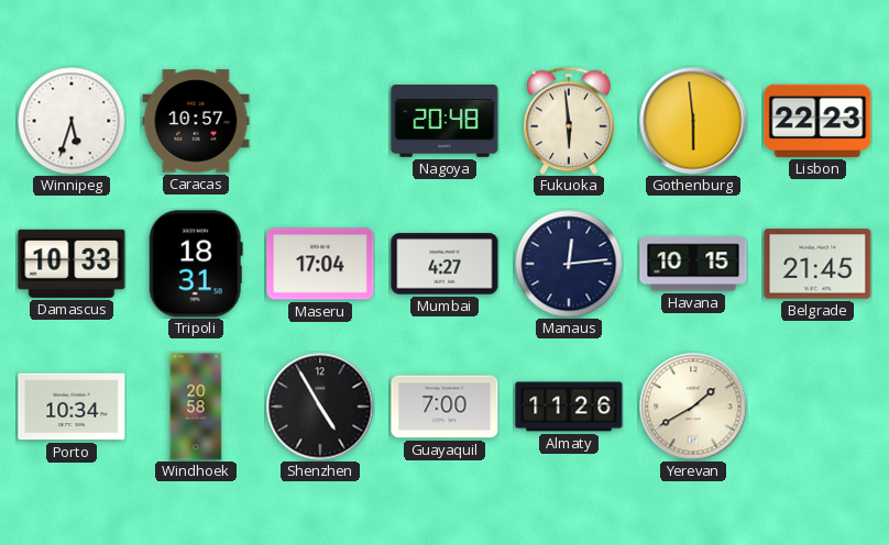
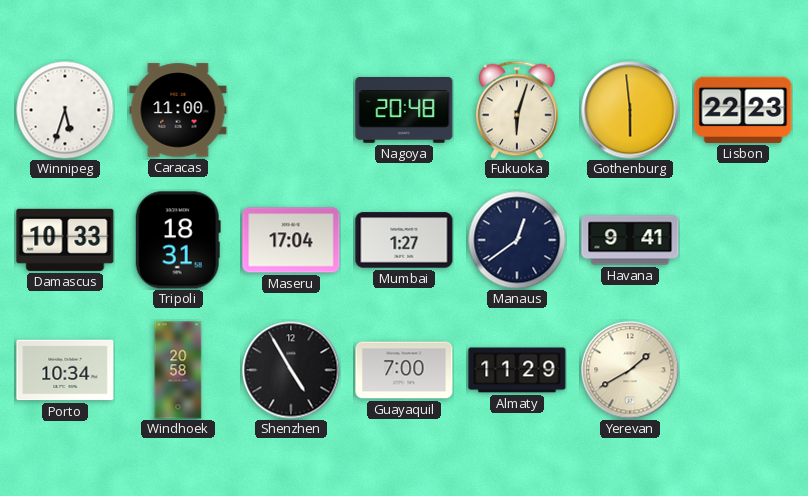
Caracas: 10:57 -> 11:00 (178, 110)
Fukuoka: 5:59 -> 6:03 (518, 110)
Mumbai: 4:27 -> 1:27 (404, 240)
Manaus: 12:14 -> 12:39 (517, 240)
Havana: 10:15 -> 9:41 (630, 240)
Belgrade: 21:45 -> none (817, 264)
Almaty: 11:26 -> 11:29 (517, 370)
